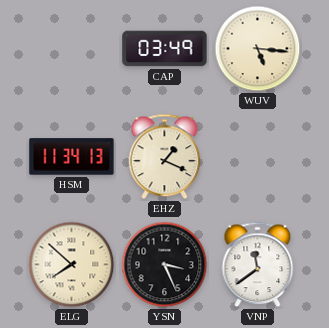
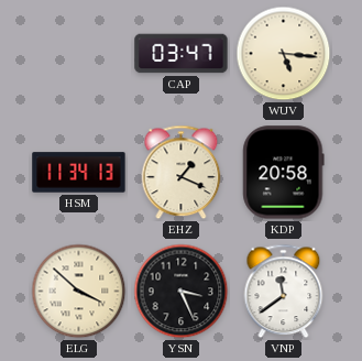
CAP: 03:49 -> 03:47 (182, 54)
KDP: none -> 20:58 (284, 173)
ELG: 7:52 -> 3:52 (79, 292)
